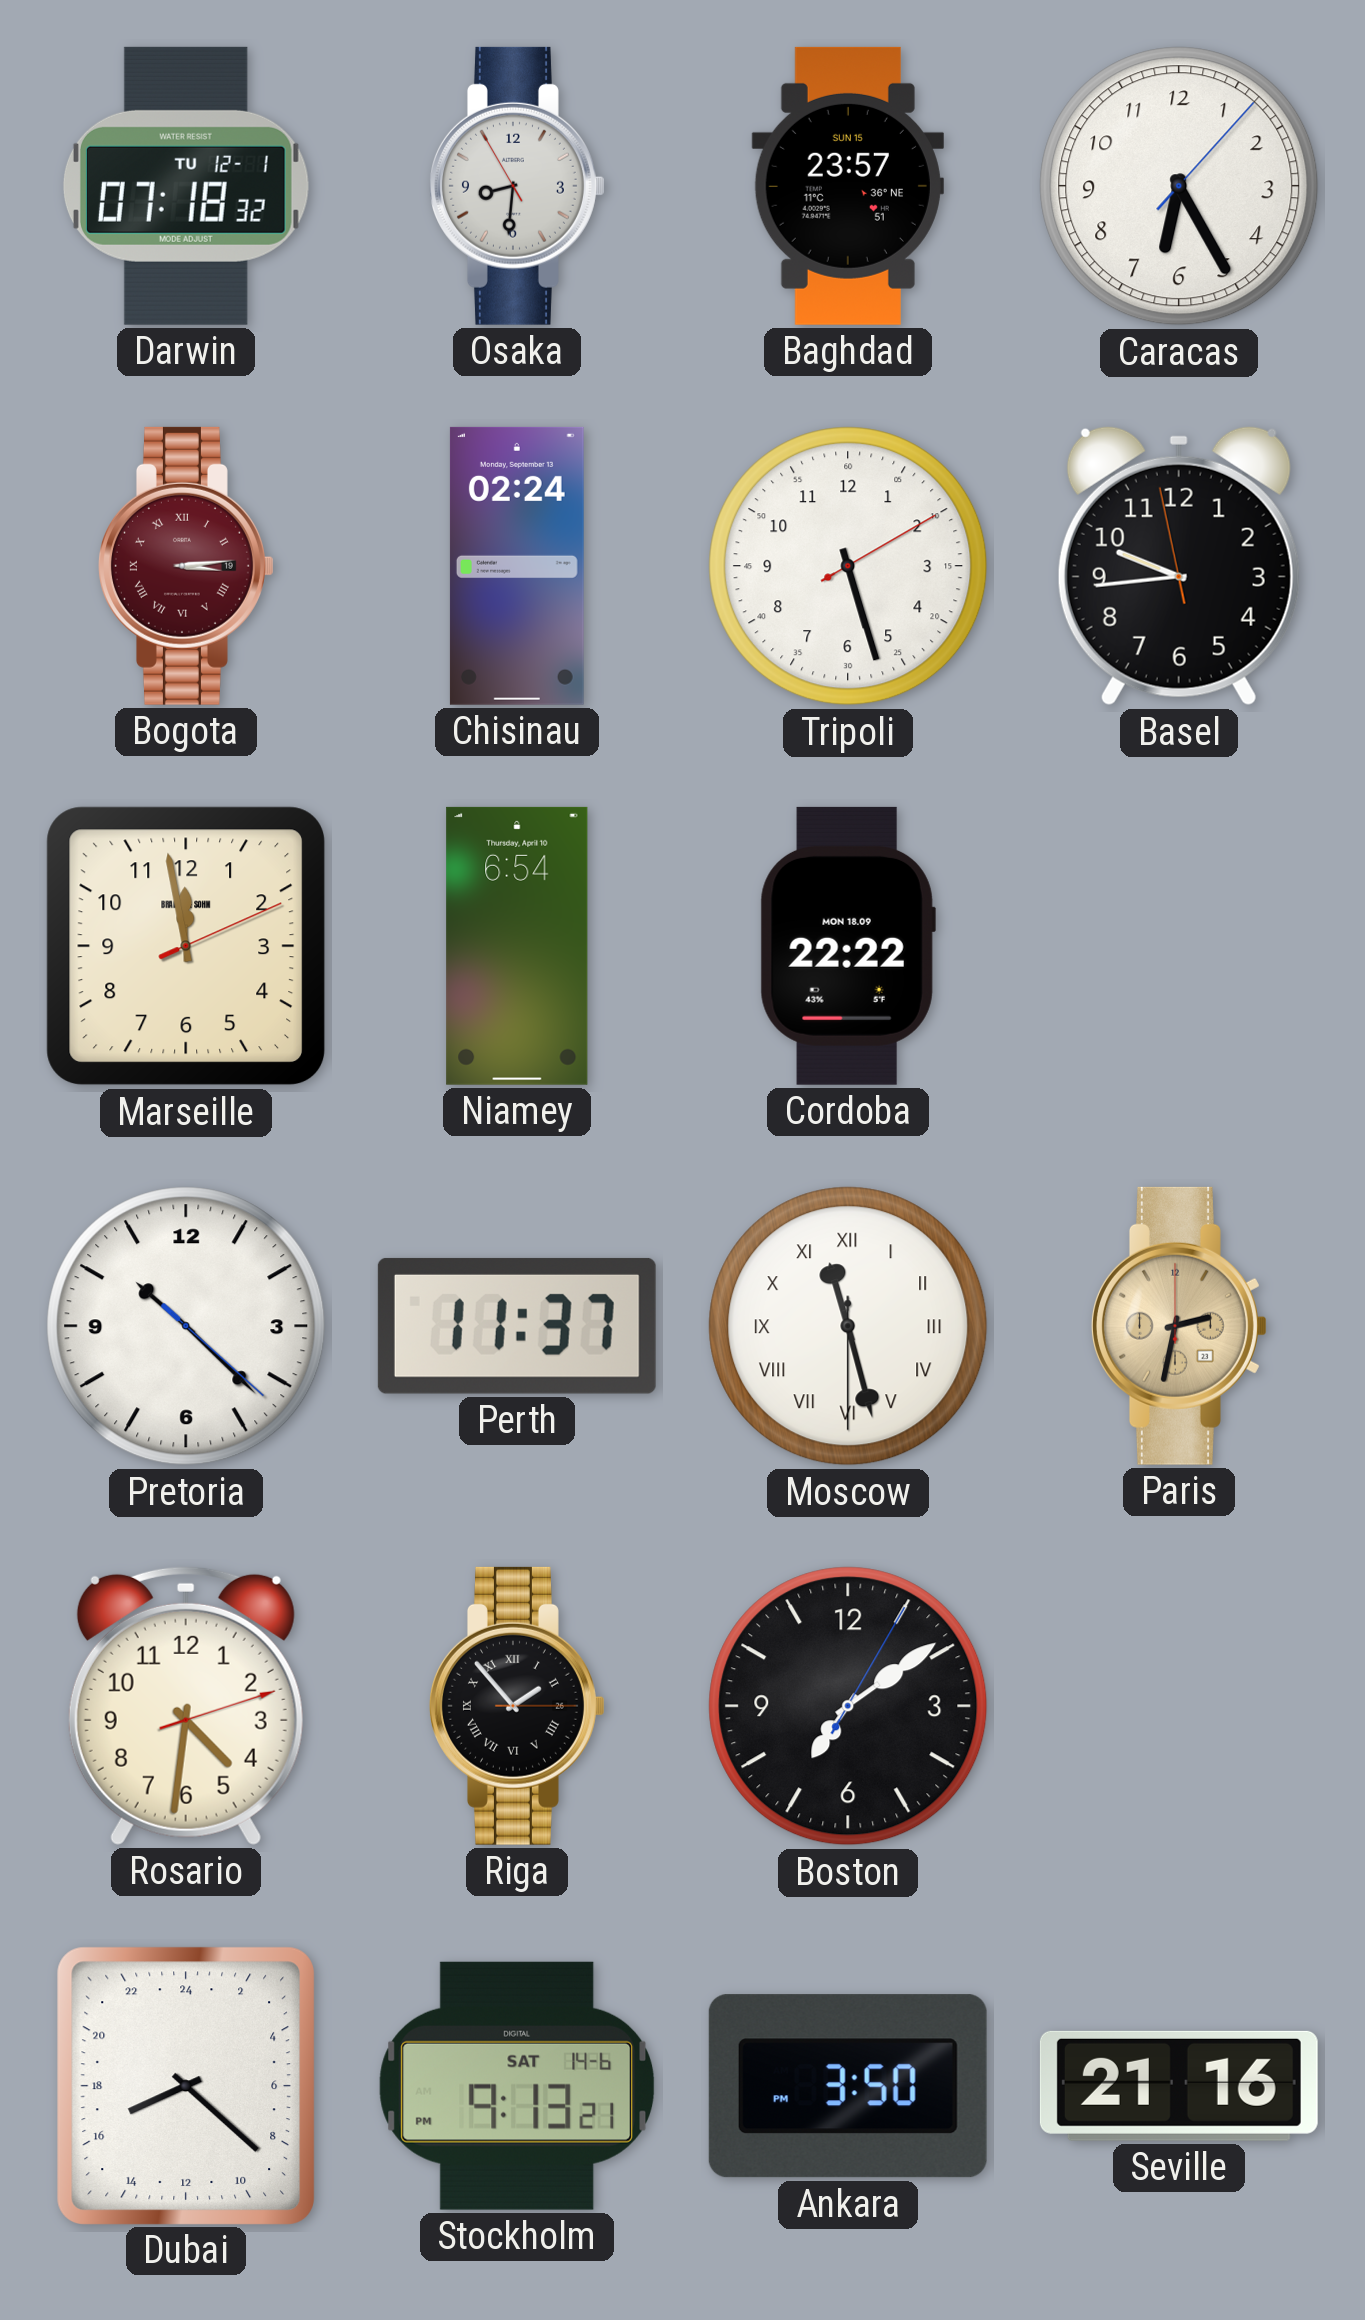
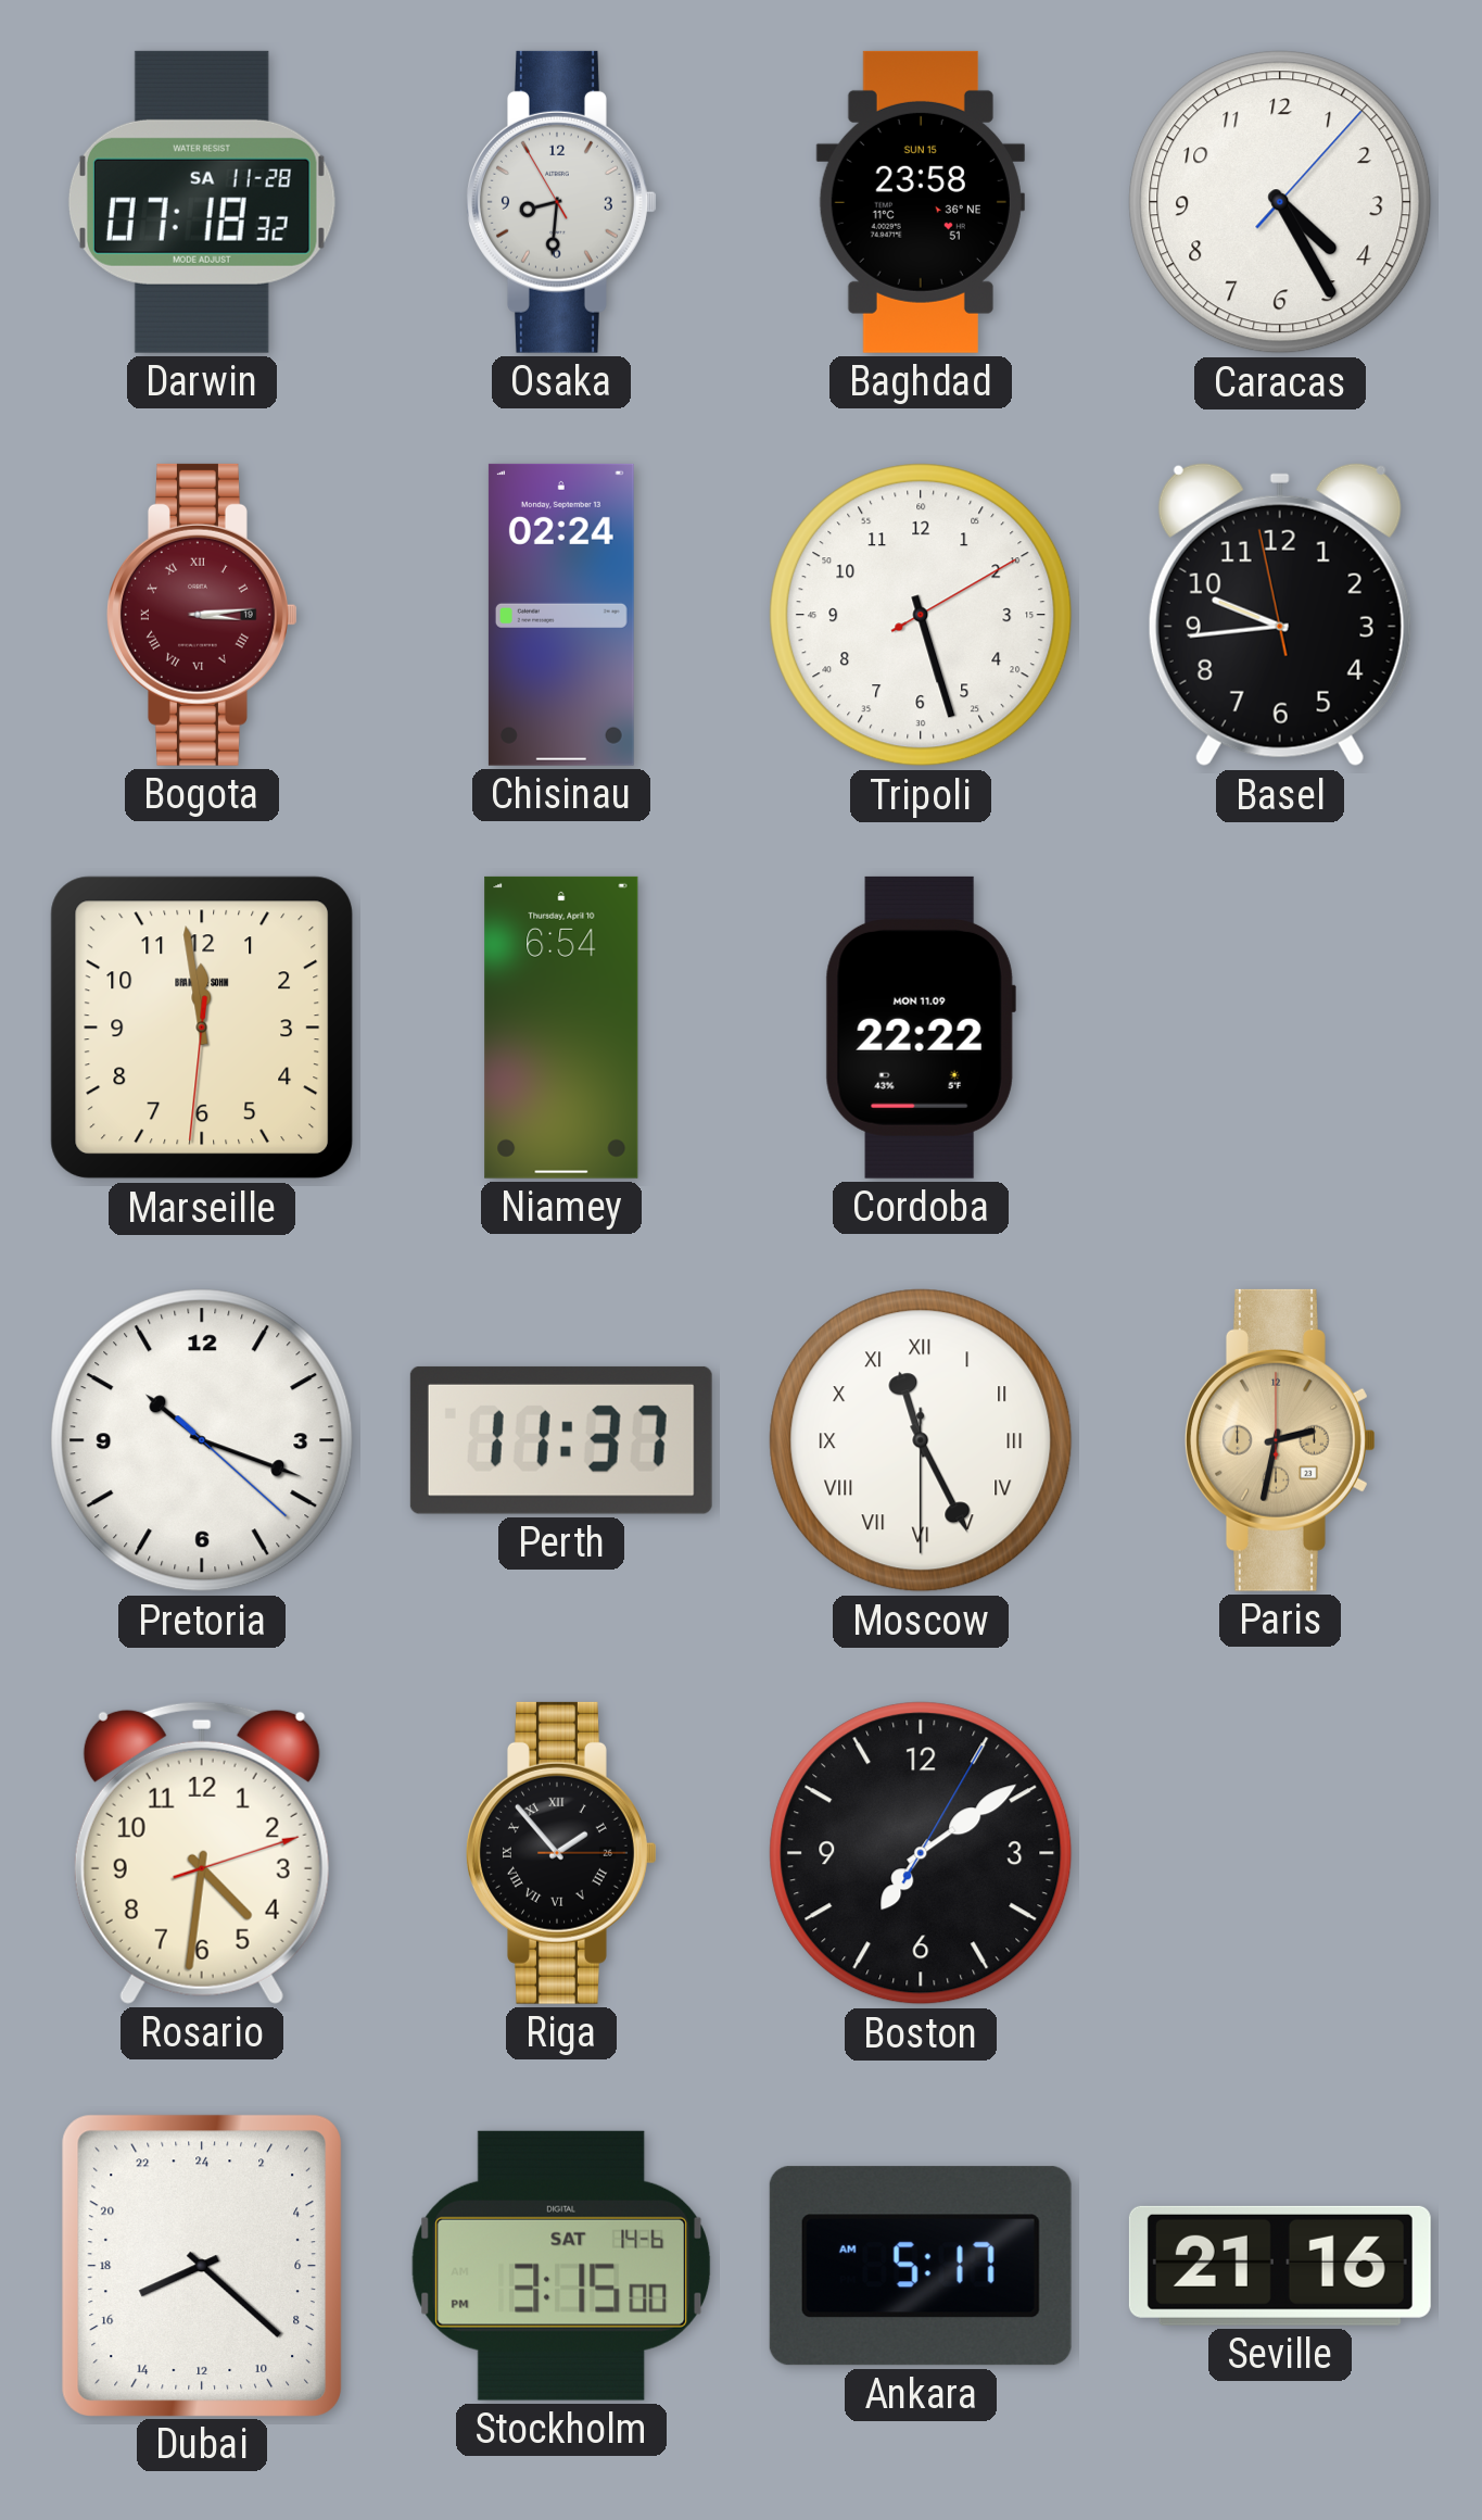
Darwin date: TU 12-1 -> SA 11-28 (202, 202)
Baghdad: 23:57 -> 23:58 (921, 202)
Caracas: 6:25 -> 4:25 (1280, 202)
Marseille: 11:58:11 -> 11:58:31 (202, 1028)
Cordoba date: MON 18.09 -> MON 11.09 (921, 1028)
Pretoria: 10:22 -> 10:18 (202, 1440)
Moscow: 11:27 -> 11:25 (921, 1440)
Stockholm: 9:13 -> 3:15 (561, 2266)
Ankara: 3:50 -> 5:17 (921, 2266)
